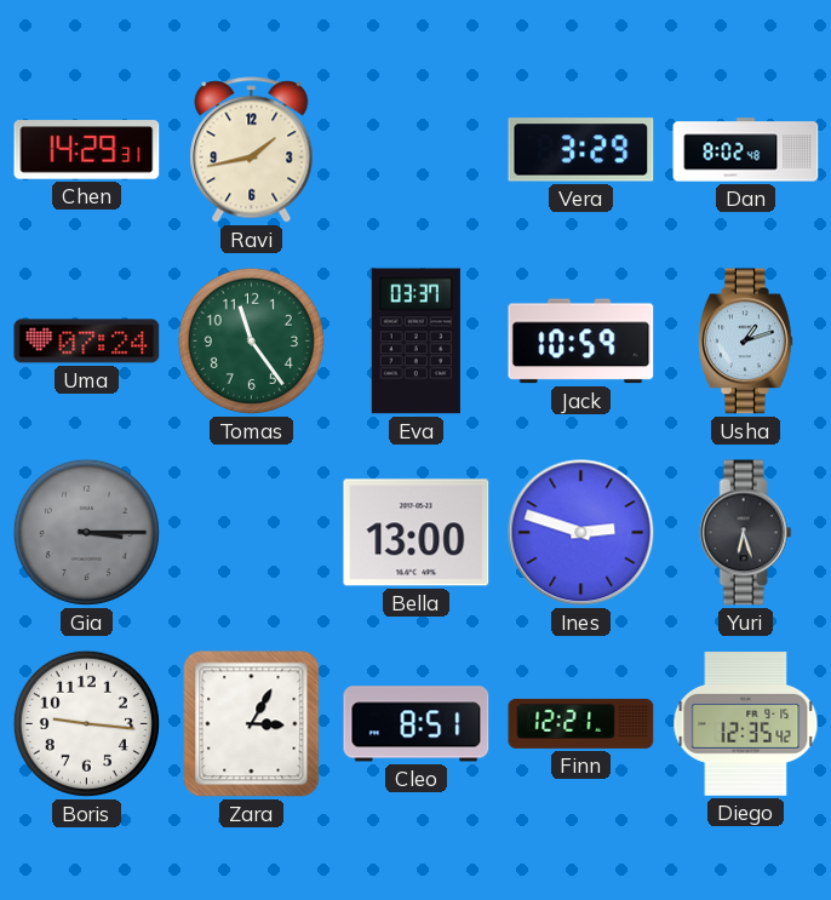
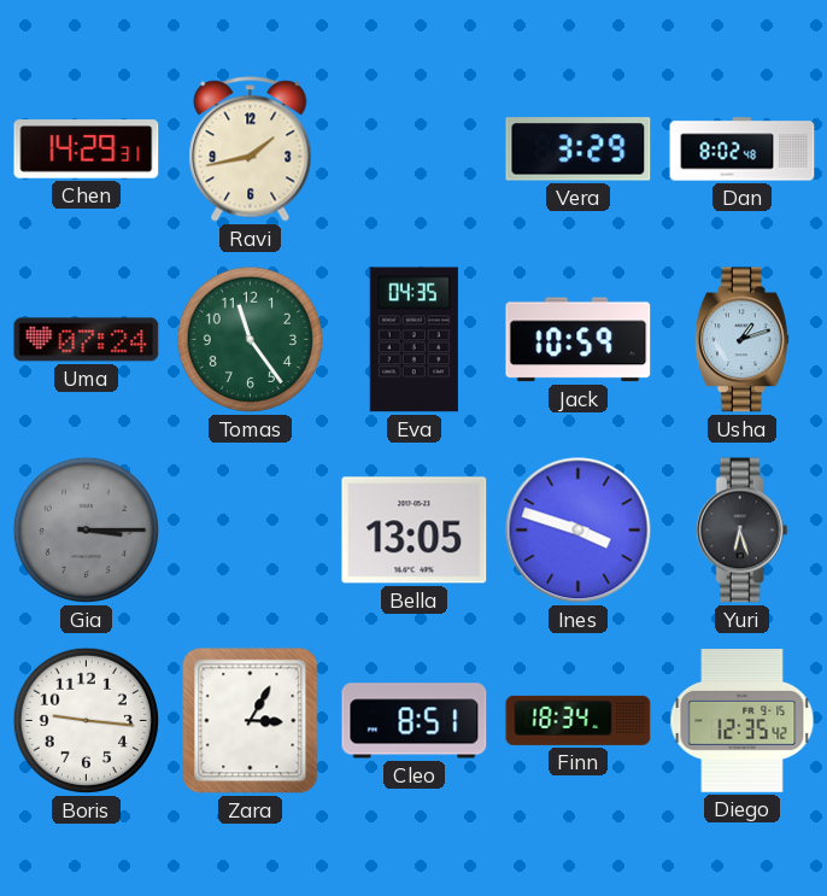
Eva: 03:37 -> 04:35 (413, 340)
Bella: 13:00 -> 13:05 (415, 531)
Ines: 2:48 -> 3:48 (579, 531)
Finn: 12:21 -> 18:34 (579, 720)
